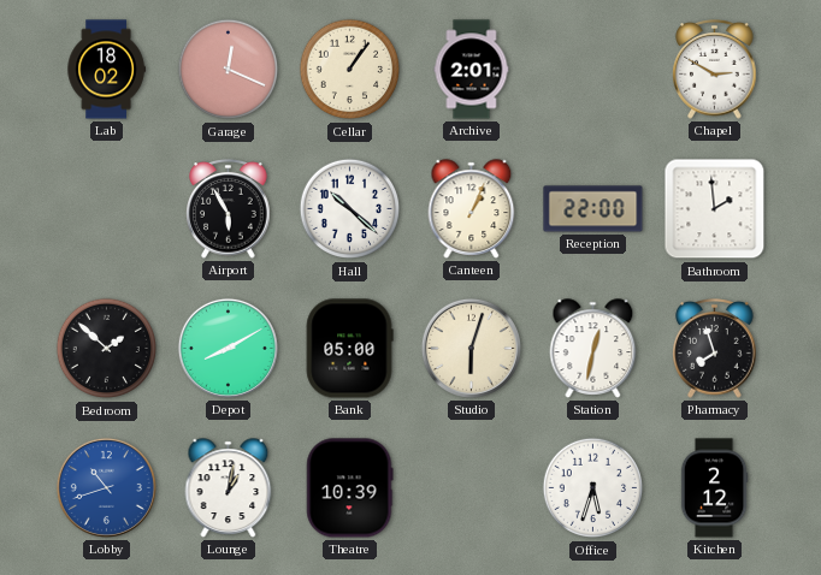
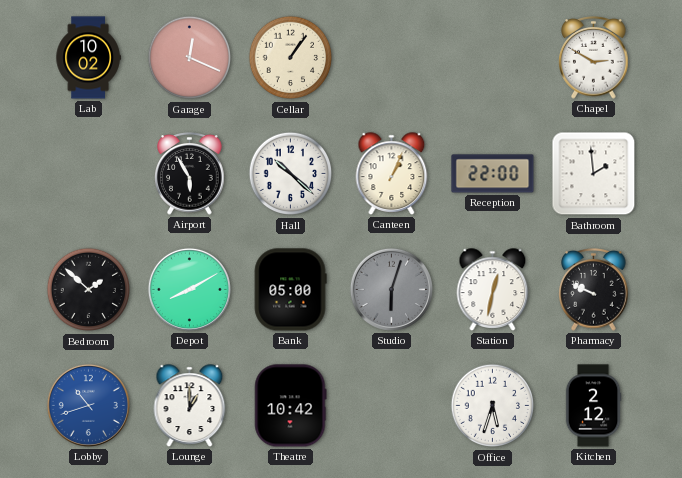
Lab: 18:02 -> 10:02 (88, 58)
Archive: 2:01 -> none (472, 70)
Studio dial: cream -> grey (391, 289)
Pharmacy: 7:57 -> 9:49 (594, 290)
Lounge: 1:02 -> 1:00 (190, 406)
Theatre: 10:39 -> 10:42 (291, 406)
